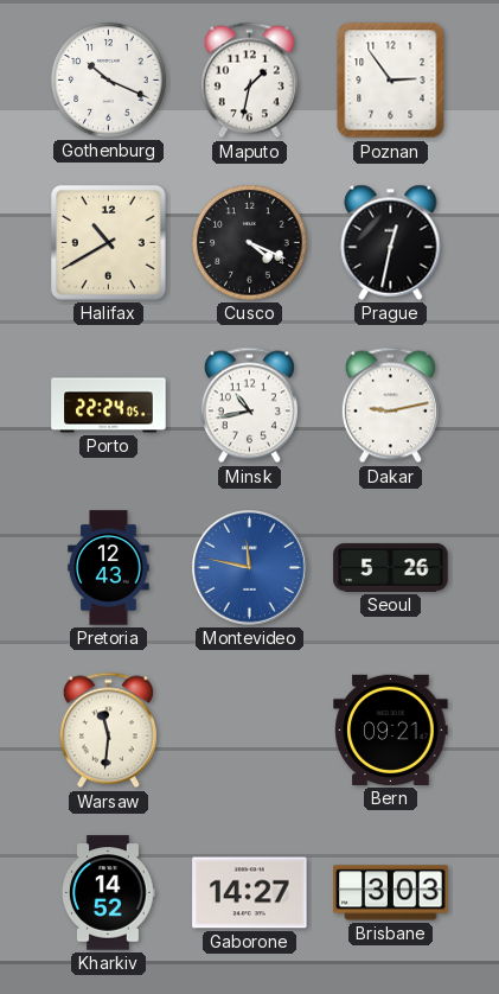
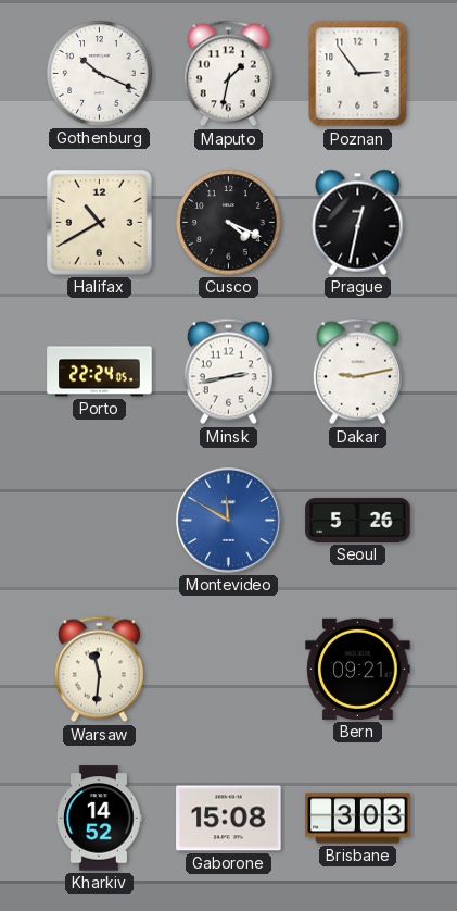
Minsk: 10:43 -> 2:43 (228, 372)
Pretoria: 12:43 -> none (109, 568)
Montevideo: 11:47 -> 11:50 (229, 521)
Gaborone: 14:27 -> 15:08 (229, 819)
